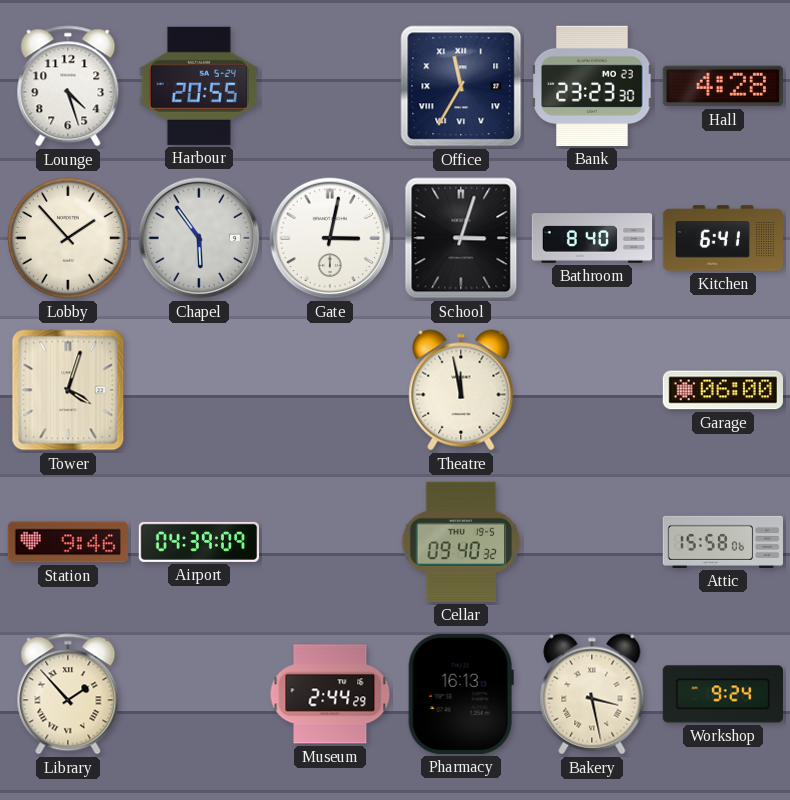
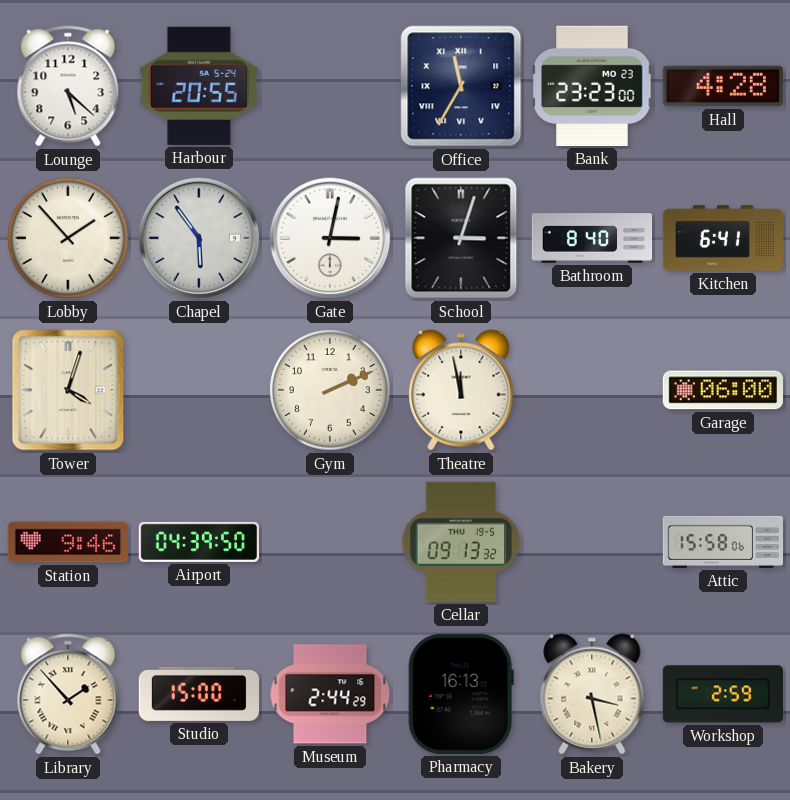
Lounge: 4:27 -> 5:22 (68, 86)
Bank: 23:23:30 -> 23:23:00 (592, 86)
Gym: none -> 2:11 (330, 390)
Airport: 04:39:09 -> 04:39:50 (198, 542)
Cellar: 09:40 -> 09:13 (461, 542)
Studio: none -> 15:00 (198, 694)
Workshop: 9:24 -> 2:59 (723, 694)
